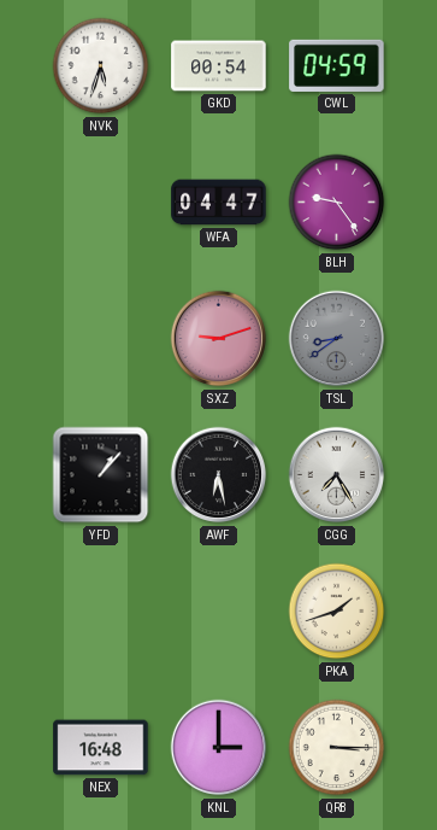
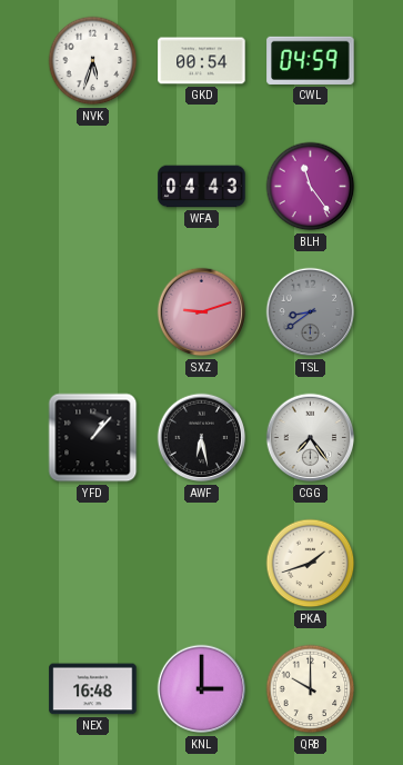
WFA: 04:47 -> 04:43 (202, 187)
BLH: 9:24 -> 11:24 (311, 187)
CGG: 7:25 -> 7:24 (311, 438)
QRB: 3:15 -> 10:00 (311, 689)
